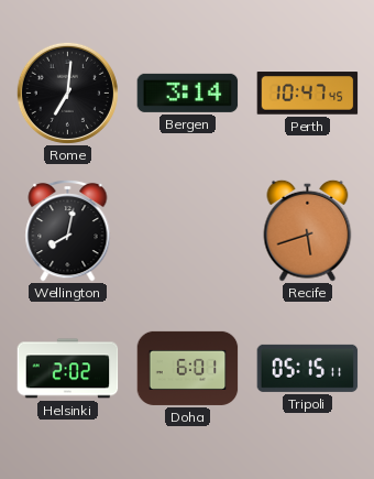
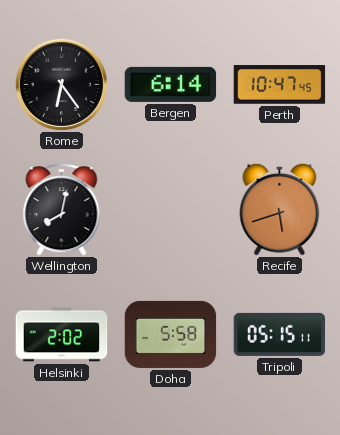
Rome: 7:01 -> 6:24 (61, 84)
Bergen: 3:14 -> 6:14 (171, 84)
Doha: 6:01 -> 5:58 (171, 334)
